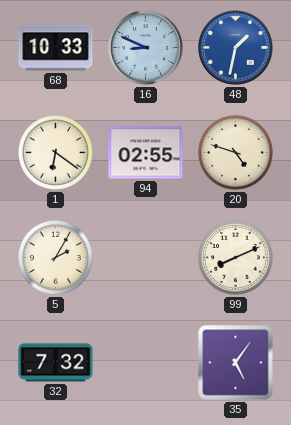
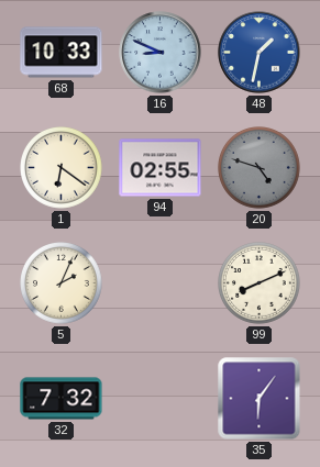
20 dial: cream -> grey (260, 168)
5: 2:05 -> 2:04 (62, 283)
35: 5:06 -> 6:06 (260, 399)
